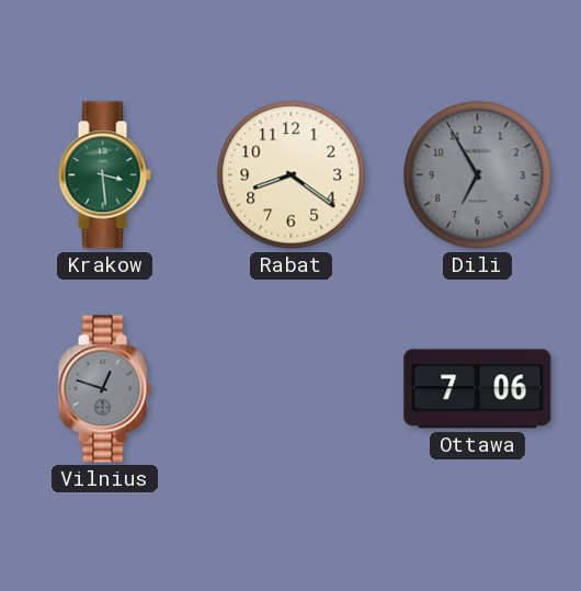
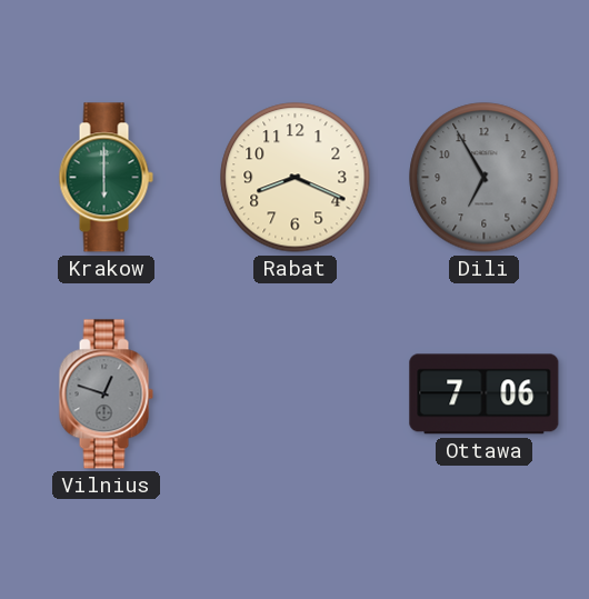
Krakow: 3:29 -> 6:00 (106, 178)
Rabat: 8:21 -> 8:19 (296, 178)
